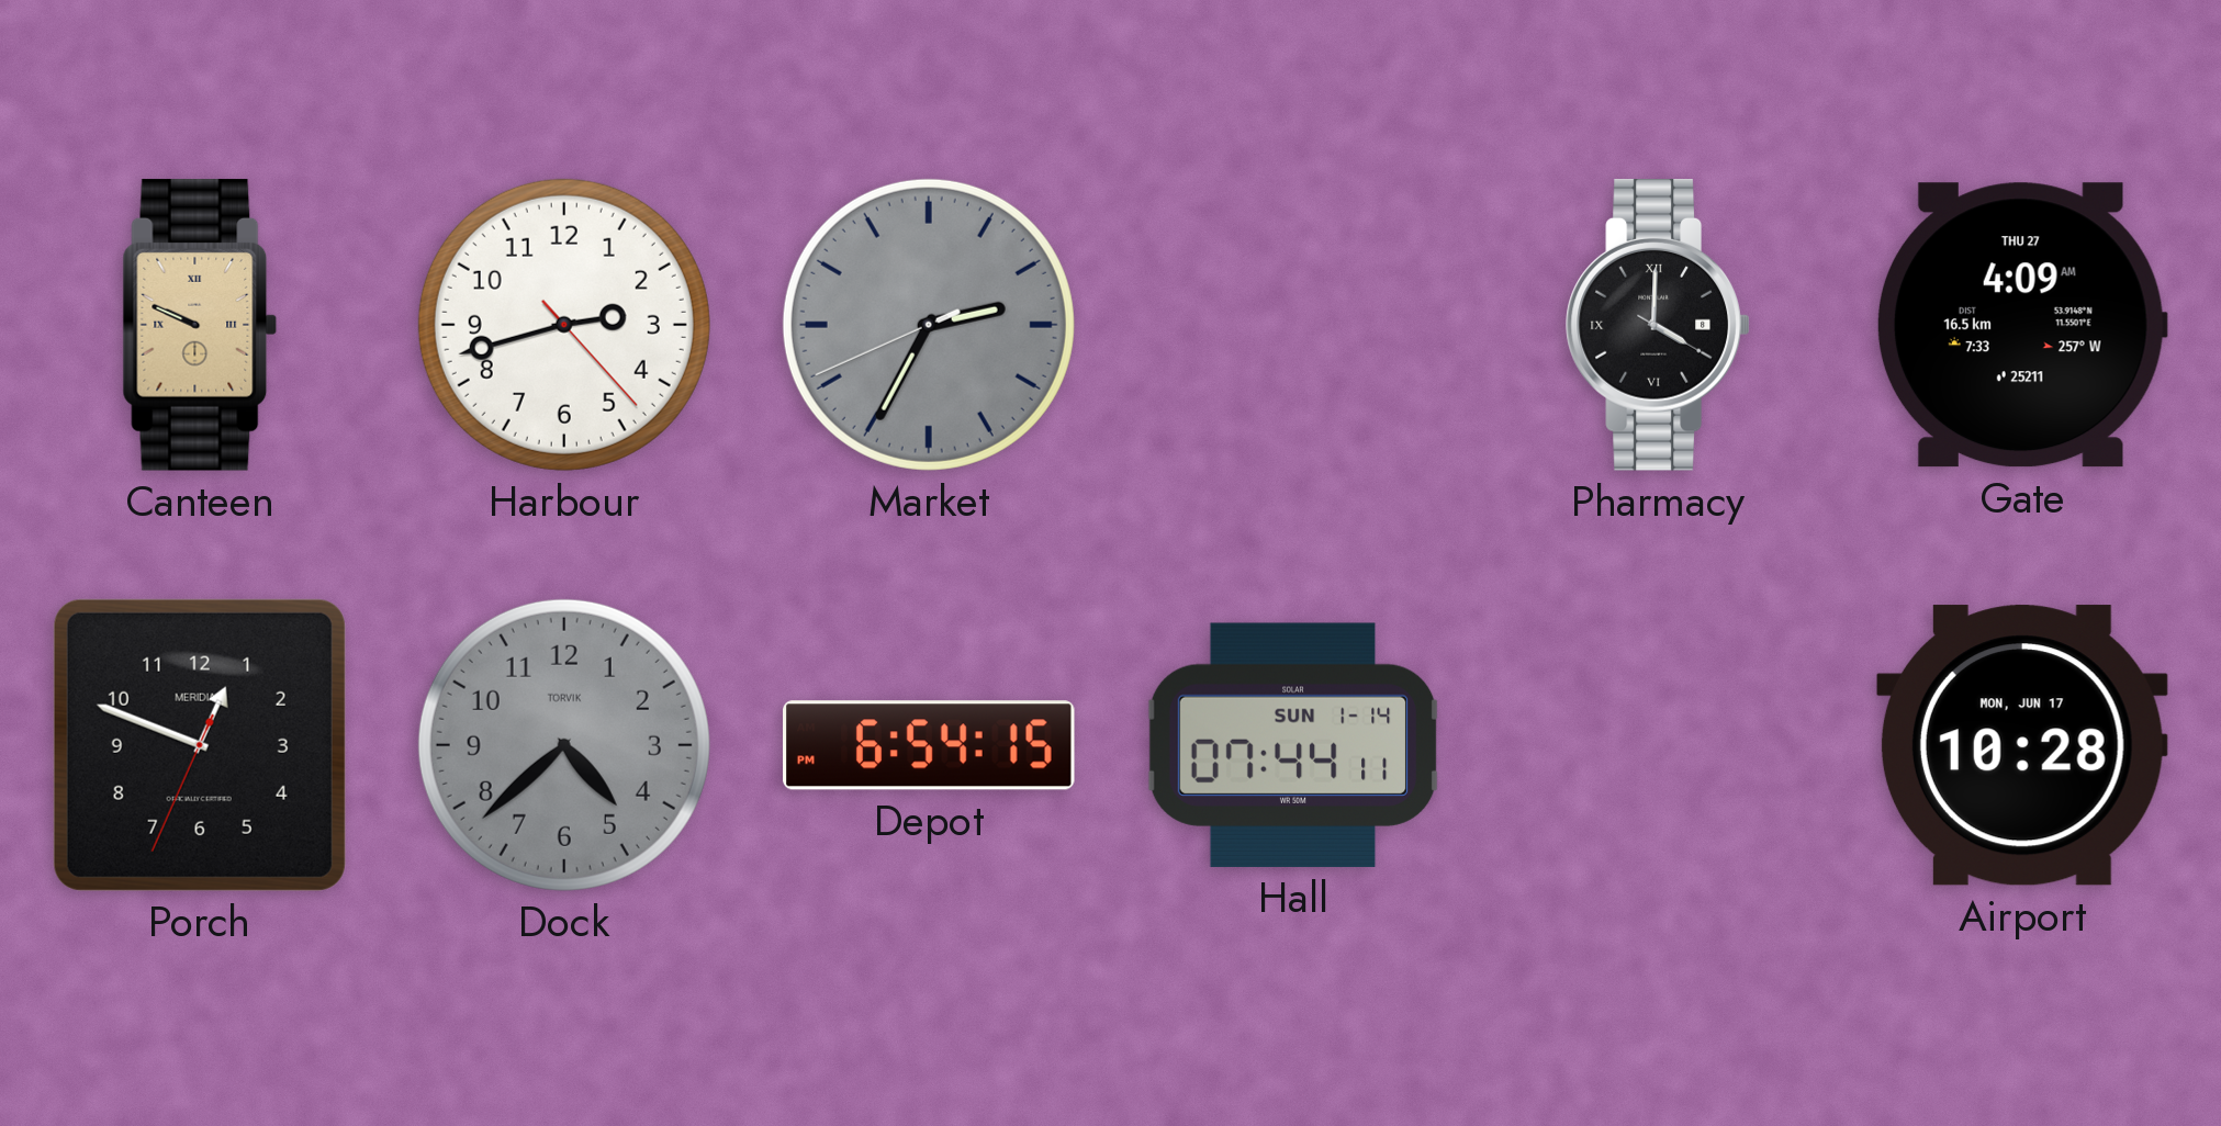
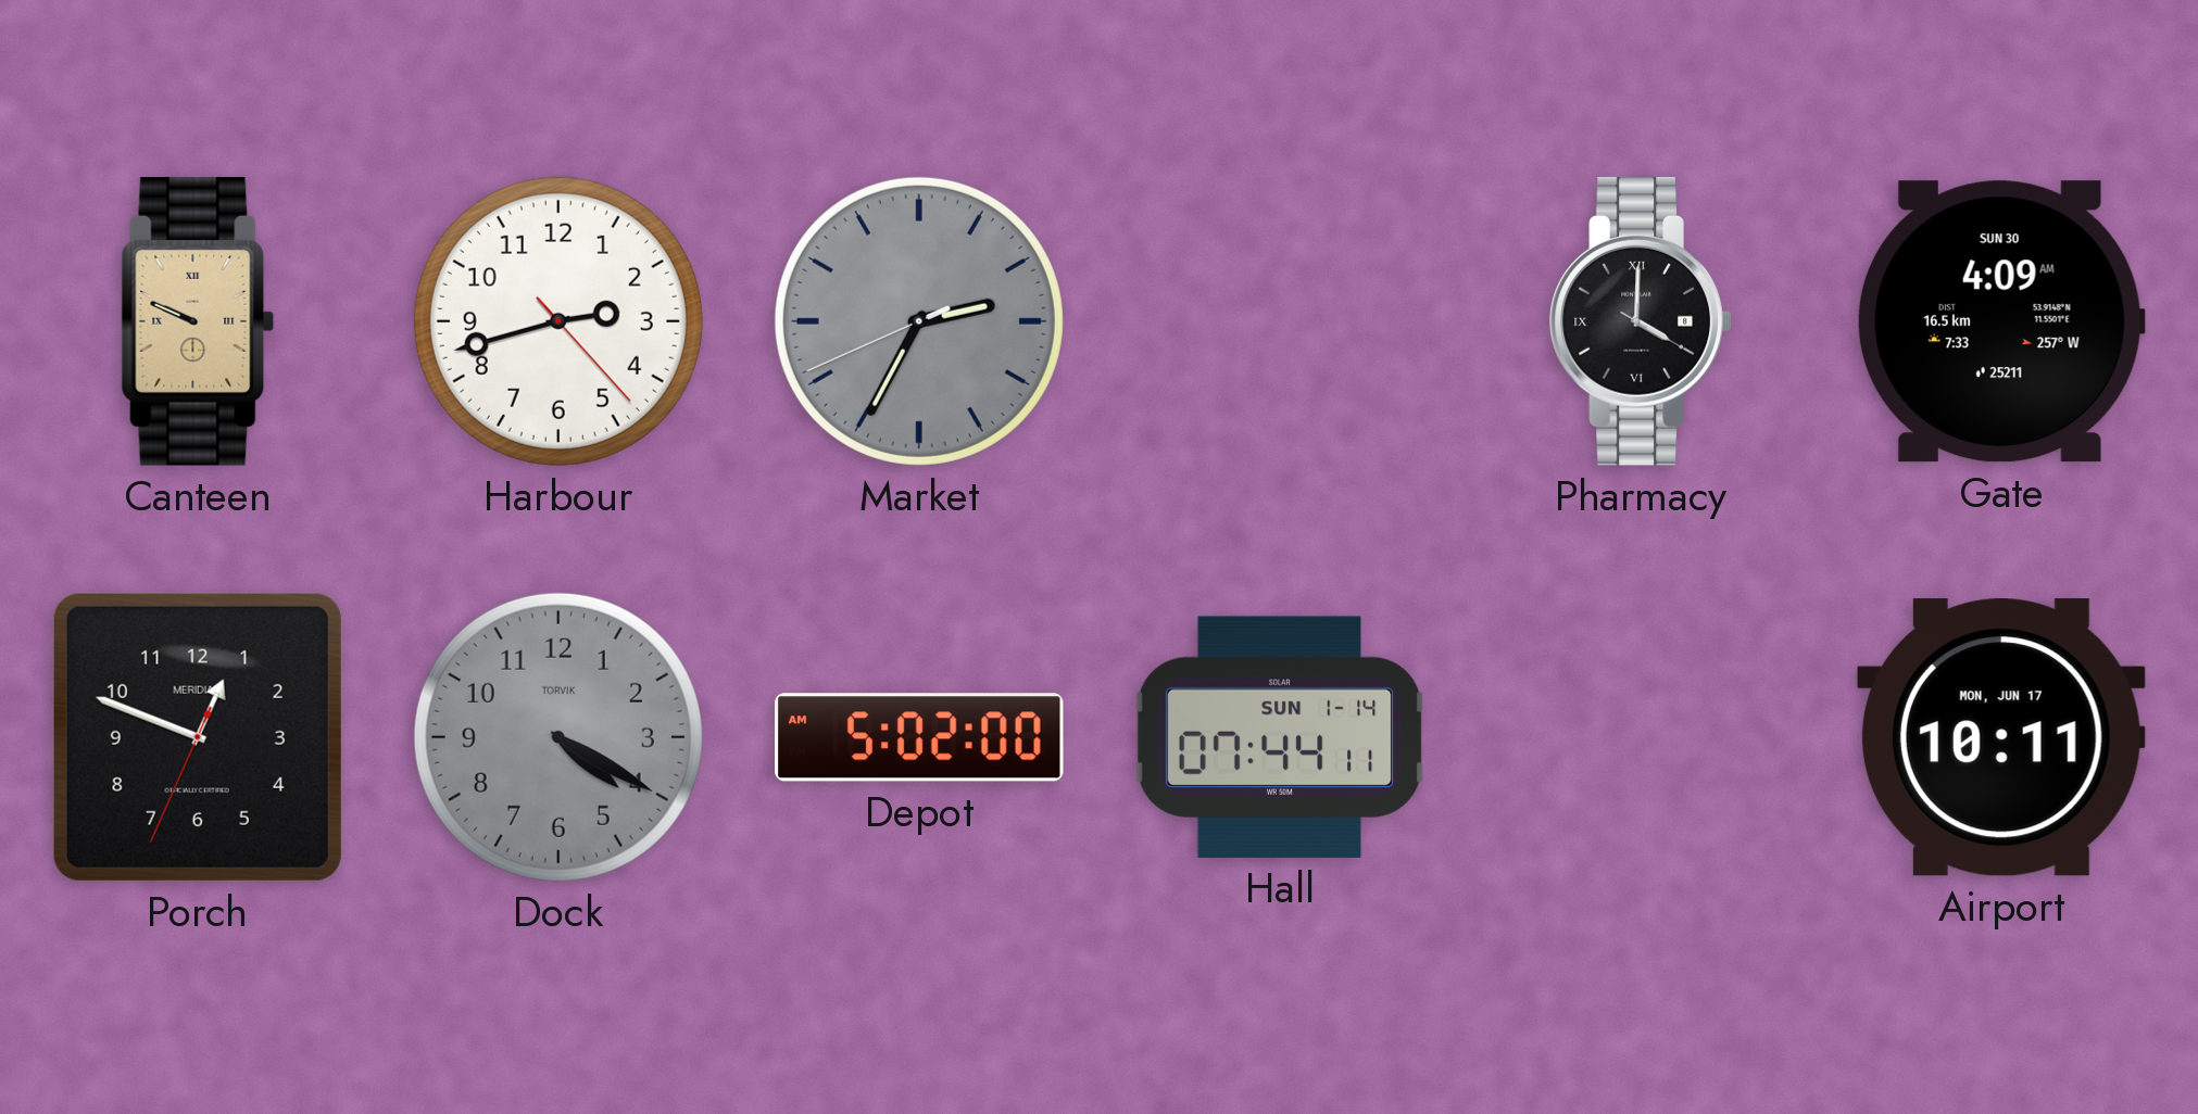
Gate date: THU 27 -> SUN 30 (2001, 321)
Dock: 4:38 -> 4:20 (558, 737)
Depot: 6:54 -> 5:02 (919, 737)
Airport: 10:28 -> 10:11 (2001, 737)
